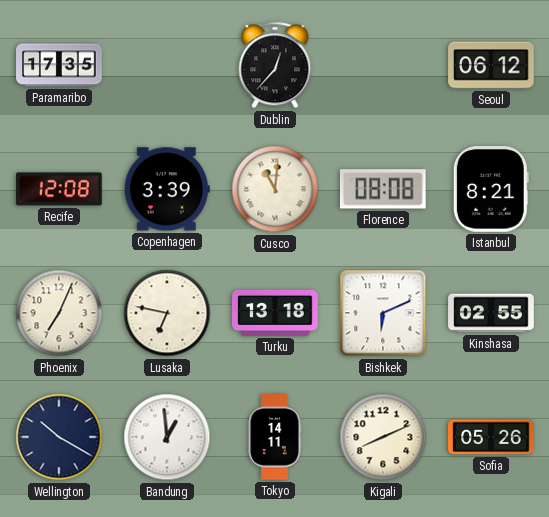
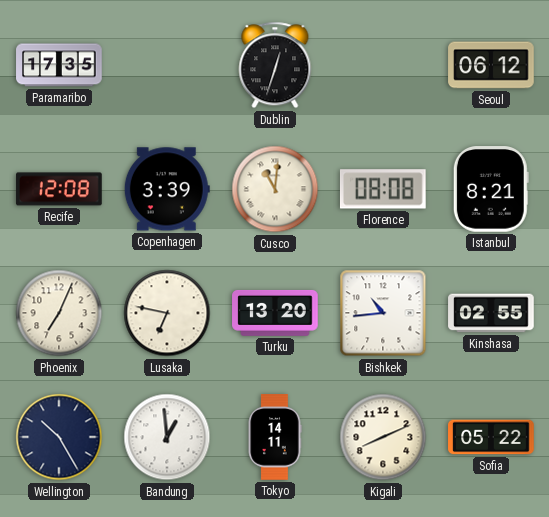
Dublin: 12:37 -> 12:33 (275, 65)
Turku: 13:18 -> 13:20 (275, 313)
Bishkek: 6:11 -> 10:44 (383, 313)
Wellington: 10:20 -> 10:25 (59, 437)
Sofia: 05:26 -> 05:22 (491, 437)
